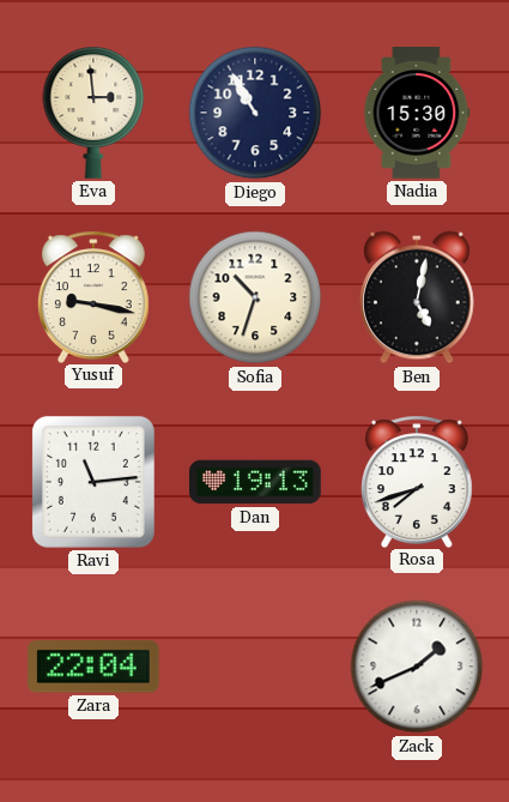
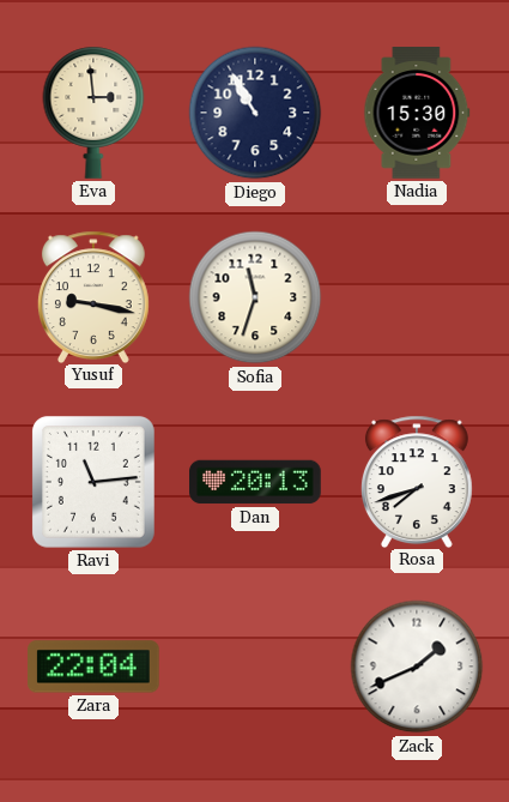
Sofia: 10:33 -> 11:33 (255, 297)
Ben: 5:02 -> none (417, 297)
Dan: 19:13 -> 20:13 (255, 482)
